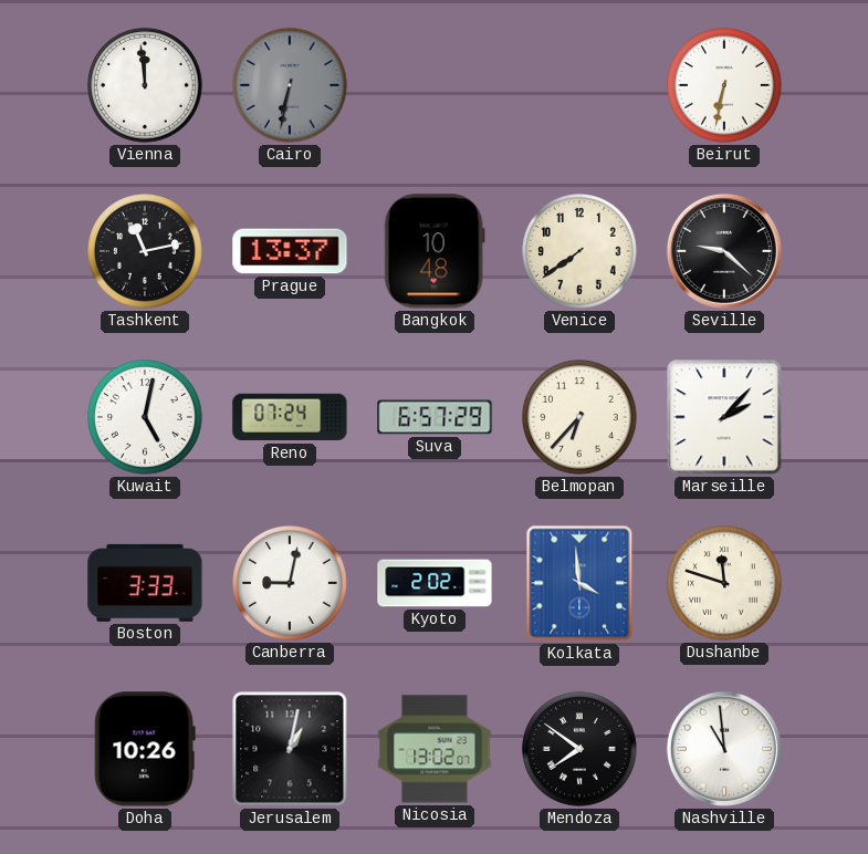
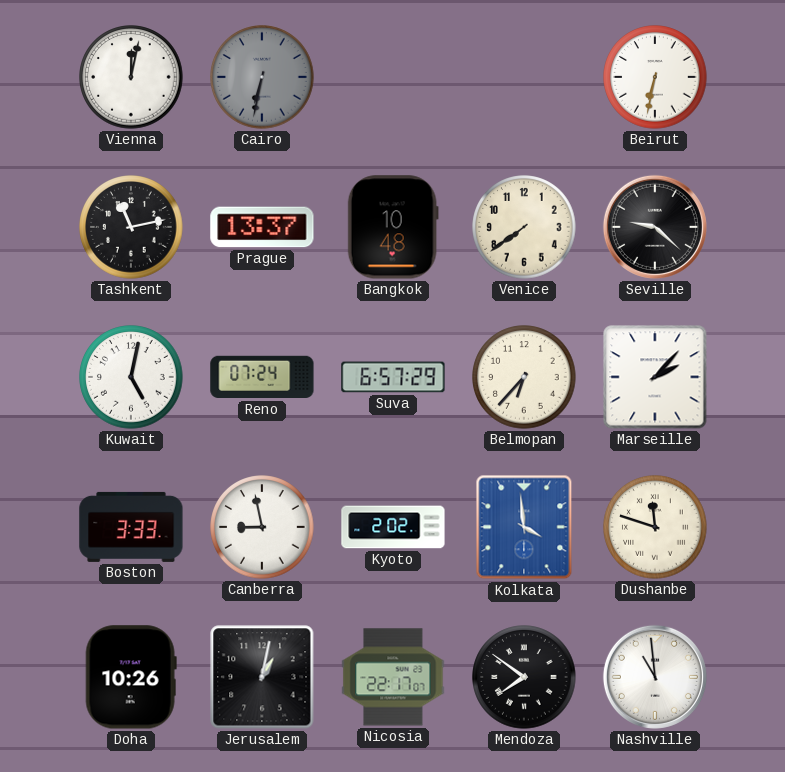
Vienna: 11:59 -> 12:02 (131, 77)
Canberra: 9:02 -> 8:58 (262, 527)
Nicosia: 13:02 -> 22:17 (393, 677)
